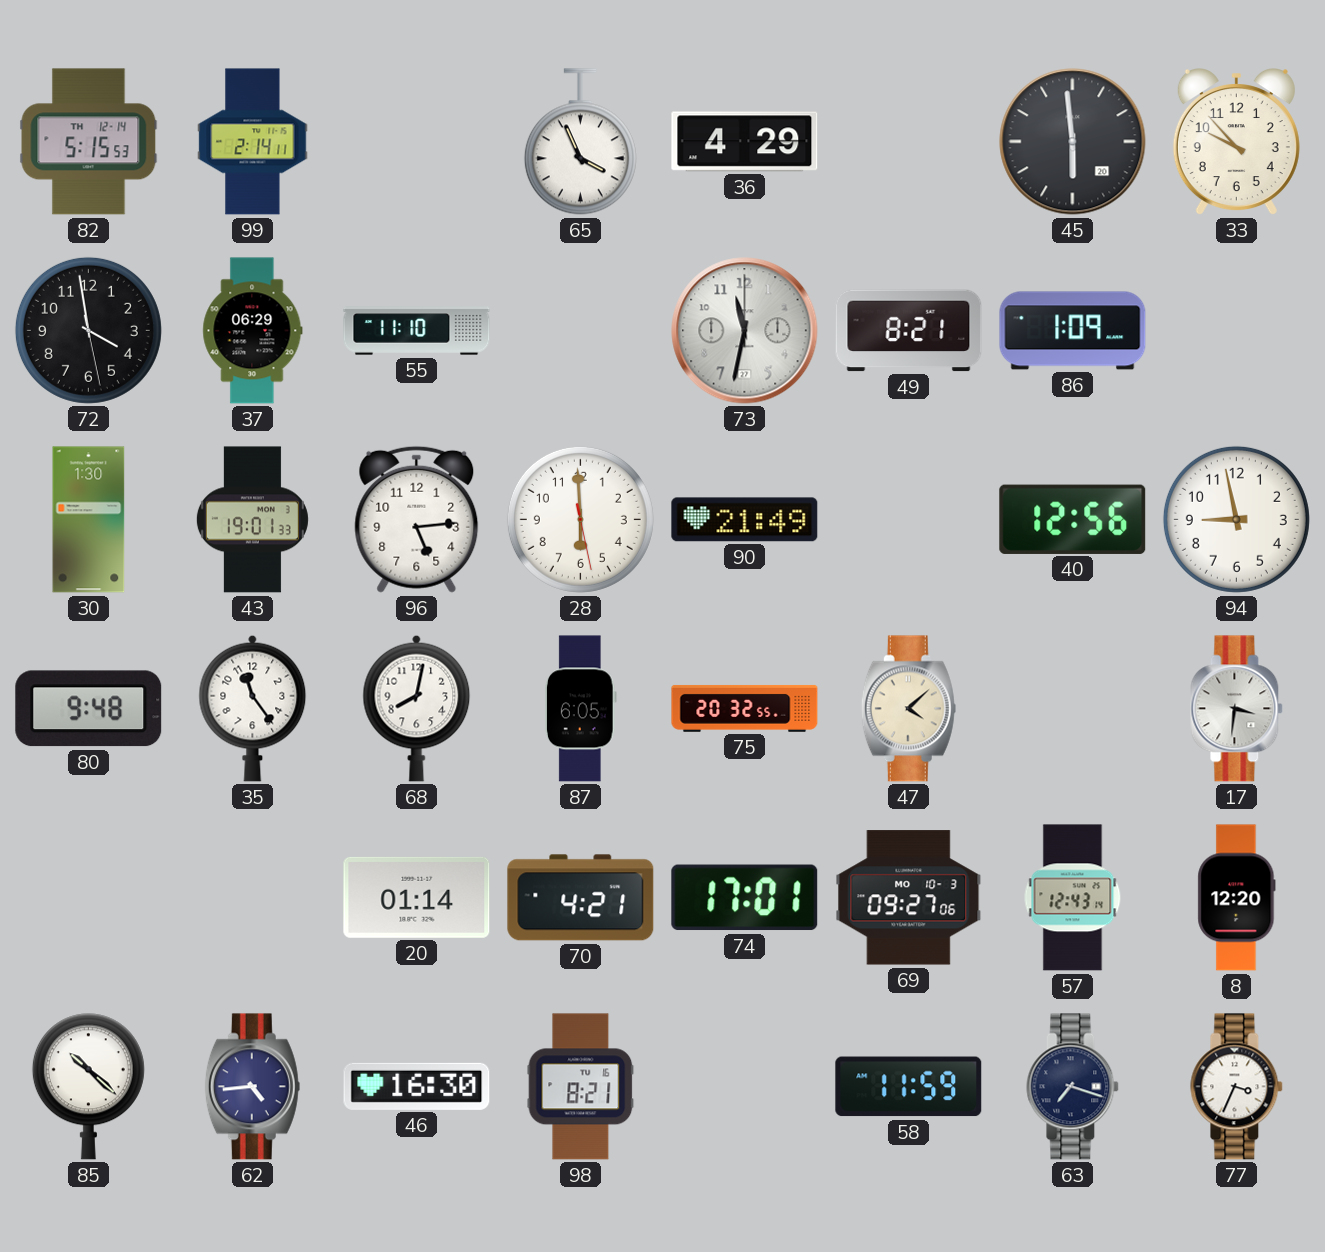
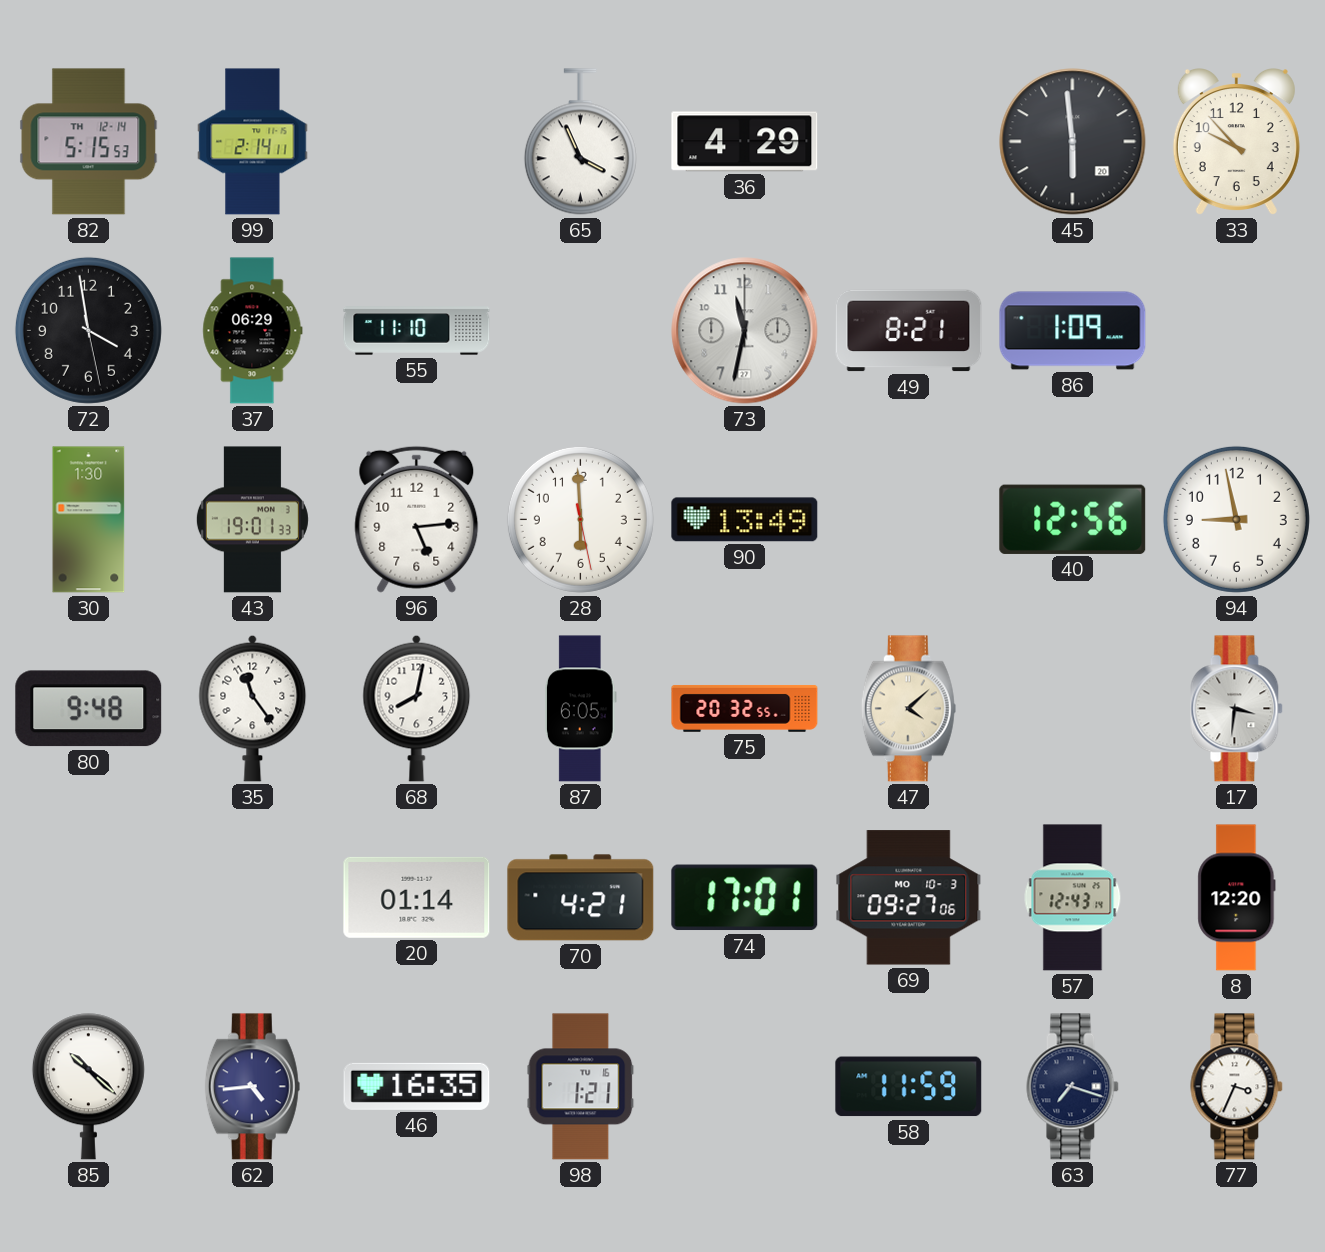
90: 21:49 -> 13:49 (745, 520)
46: 16:30 -> 16:35 (417, 1086)
98: 8:21 -> 1:21 (581, 1087)
